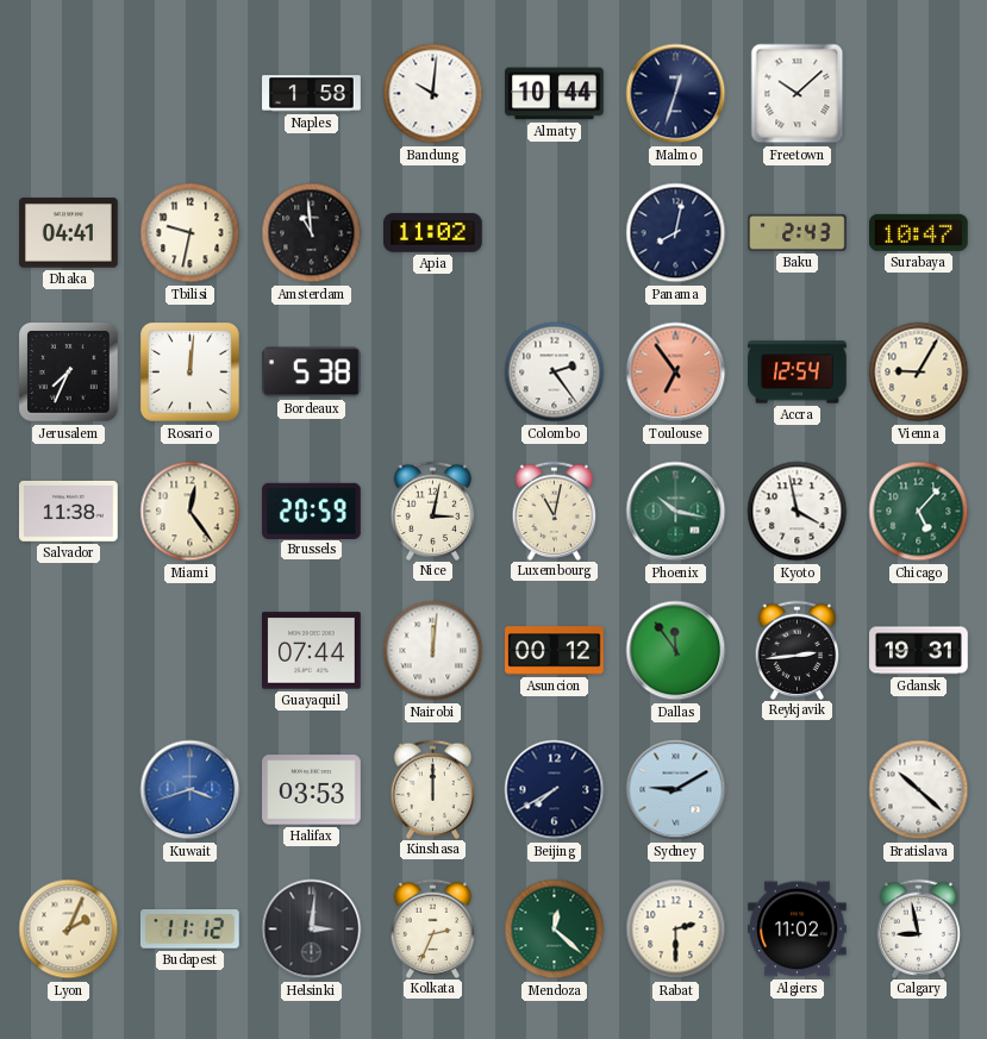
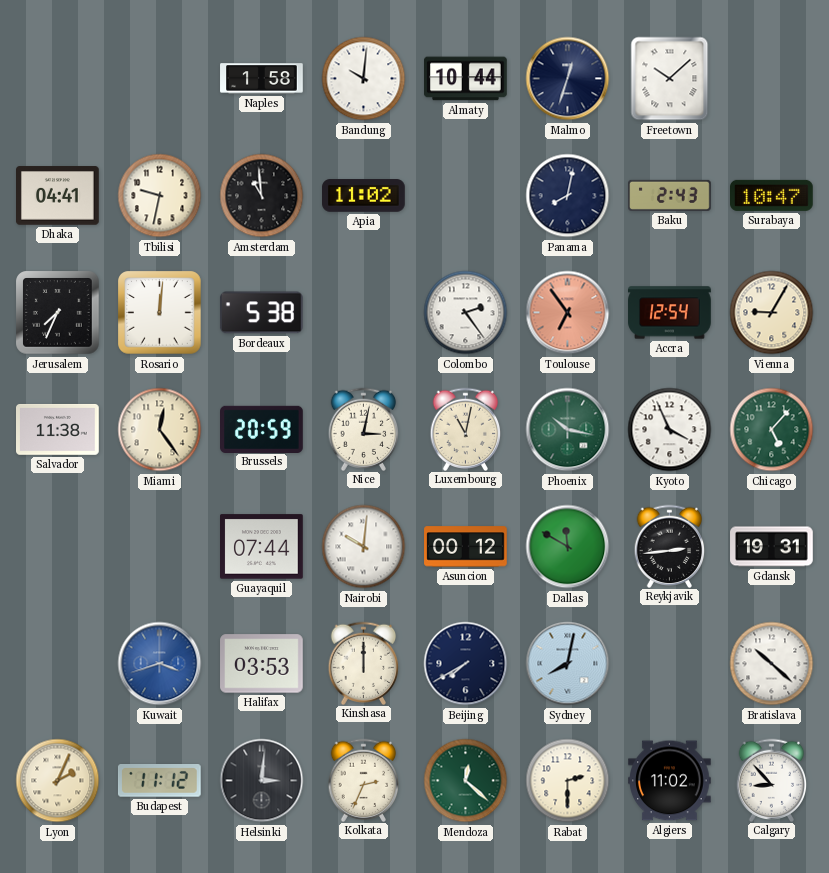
Kyoto: 3:58 -> 3:56 (670, 430)
Nairobi: 12:01 -> 10:01 (364, 547)
Dallas: 11:54 -> 11:50 (568, 547)
Sydney: 9:10 -> 8:02 (568, 664)
Calgary: 8:58 -> 8:53 (772, 780)
